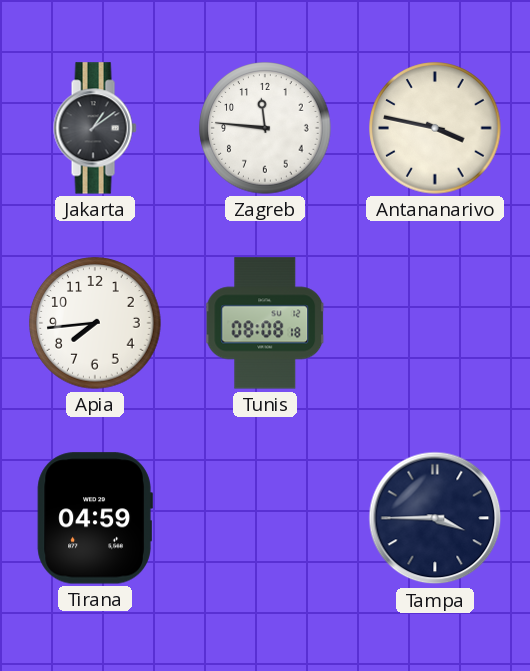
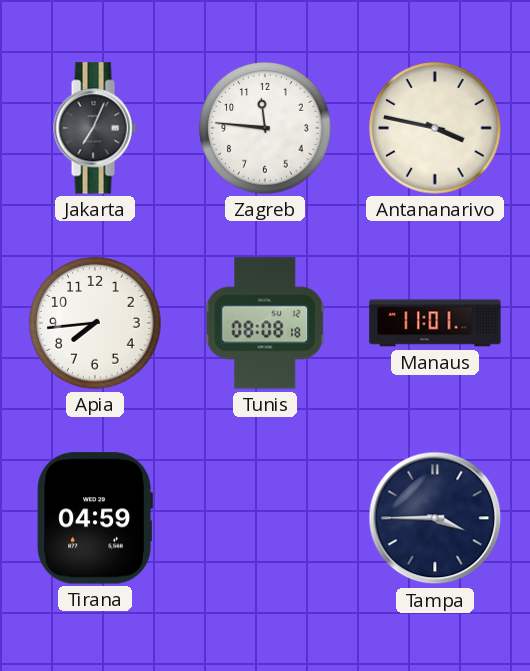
Jakarta: 1:09 -> 7:04 (95, 128)
Manaus: none -> 11:01 (435, 323)
